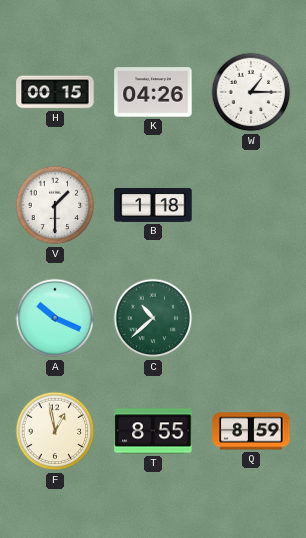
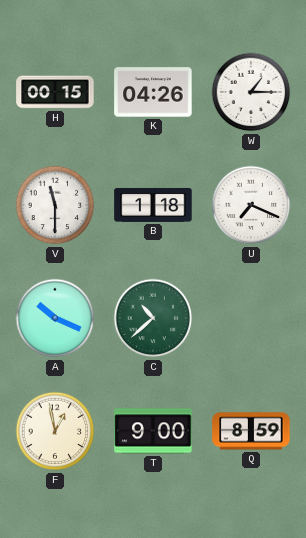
V: 1:30 -> 11:30 (55, 205)
U: none -> 7:19 (251, 205)
T: 8:55 -> 9:00 (153, 431)
